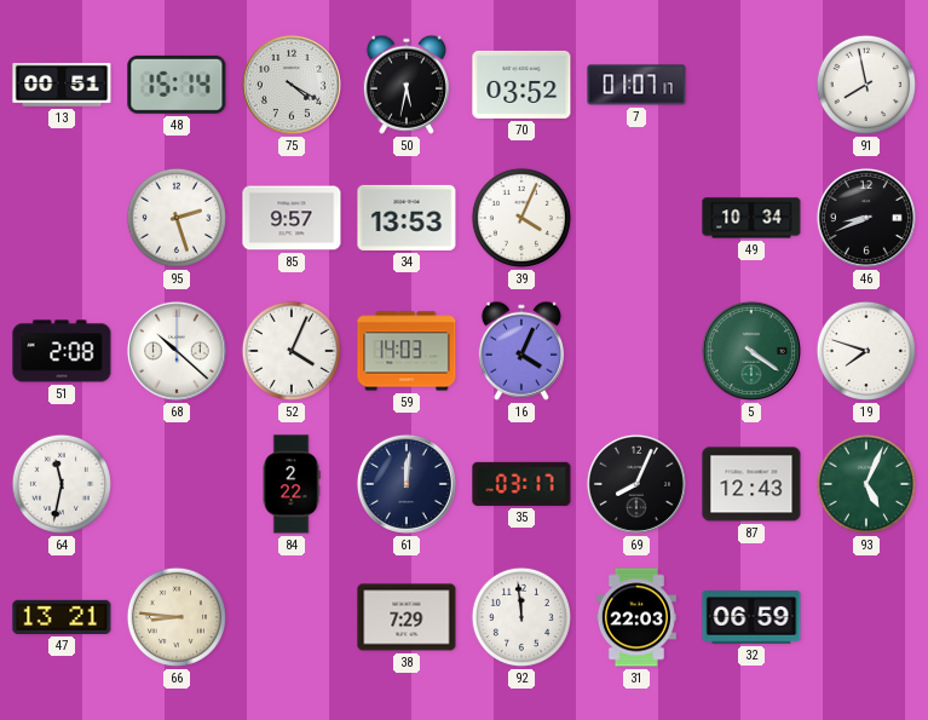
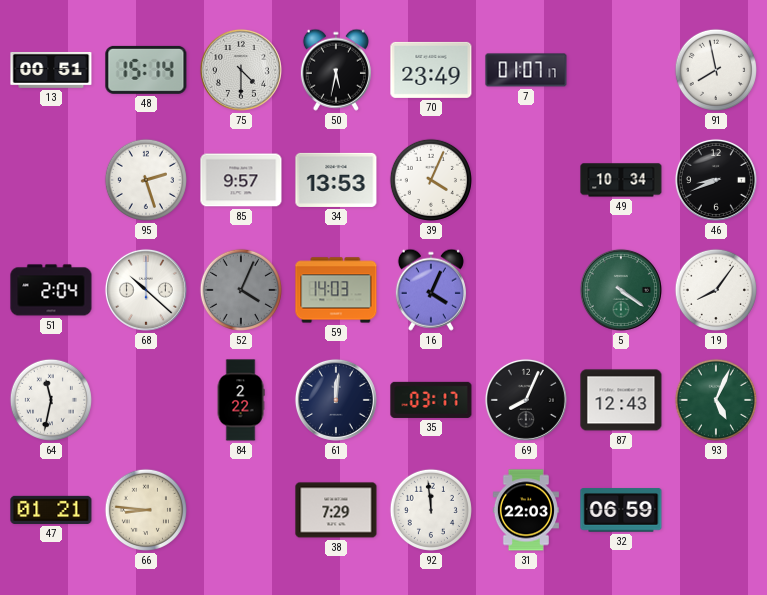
75: 4:20 -> 4:30 (241, 70)
70: 03:52 -> 23:49 (431, 70)
51: 2:08 -> 2:04 (51, 290)
52 dial: white -> grey (241, 290)
19: 7:48 -> 8:06 (716, 290)
47: 13:21 -> 01:21 (51, 510)
